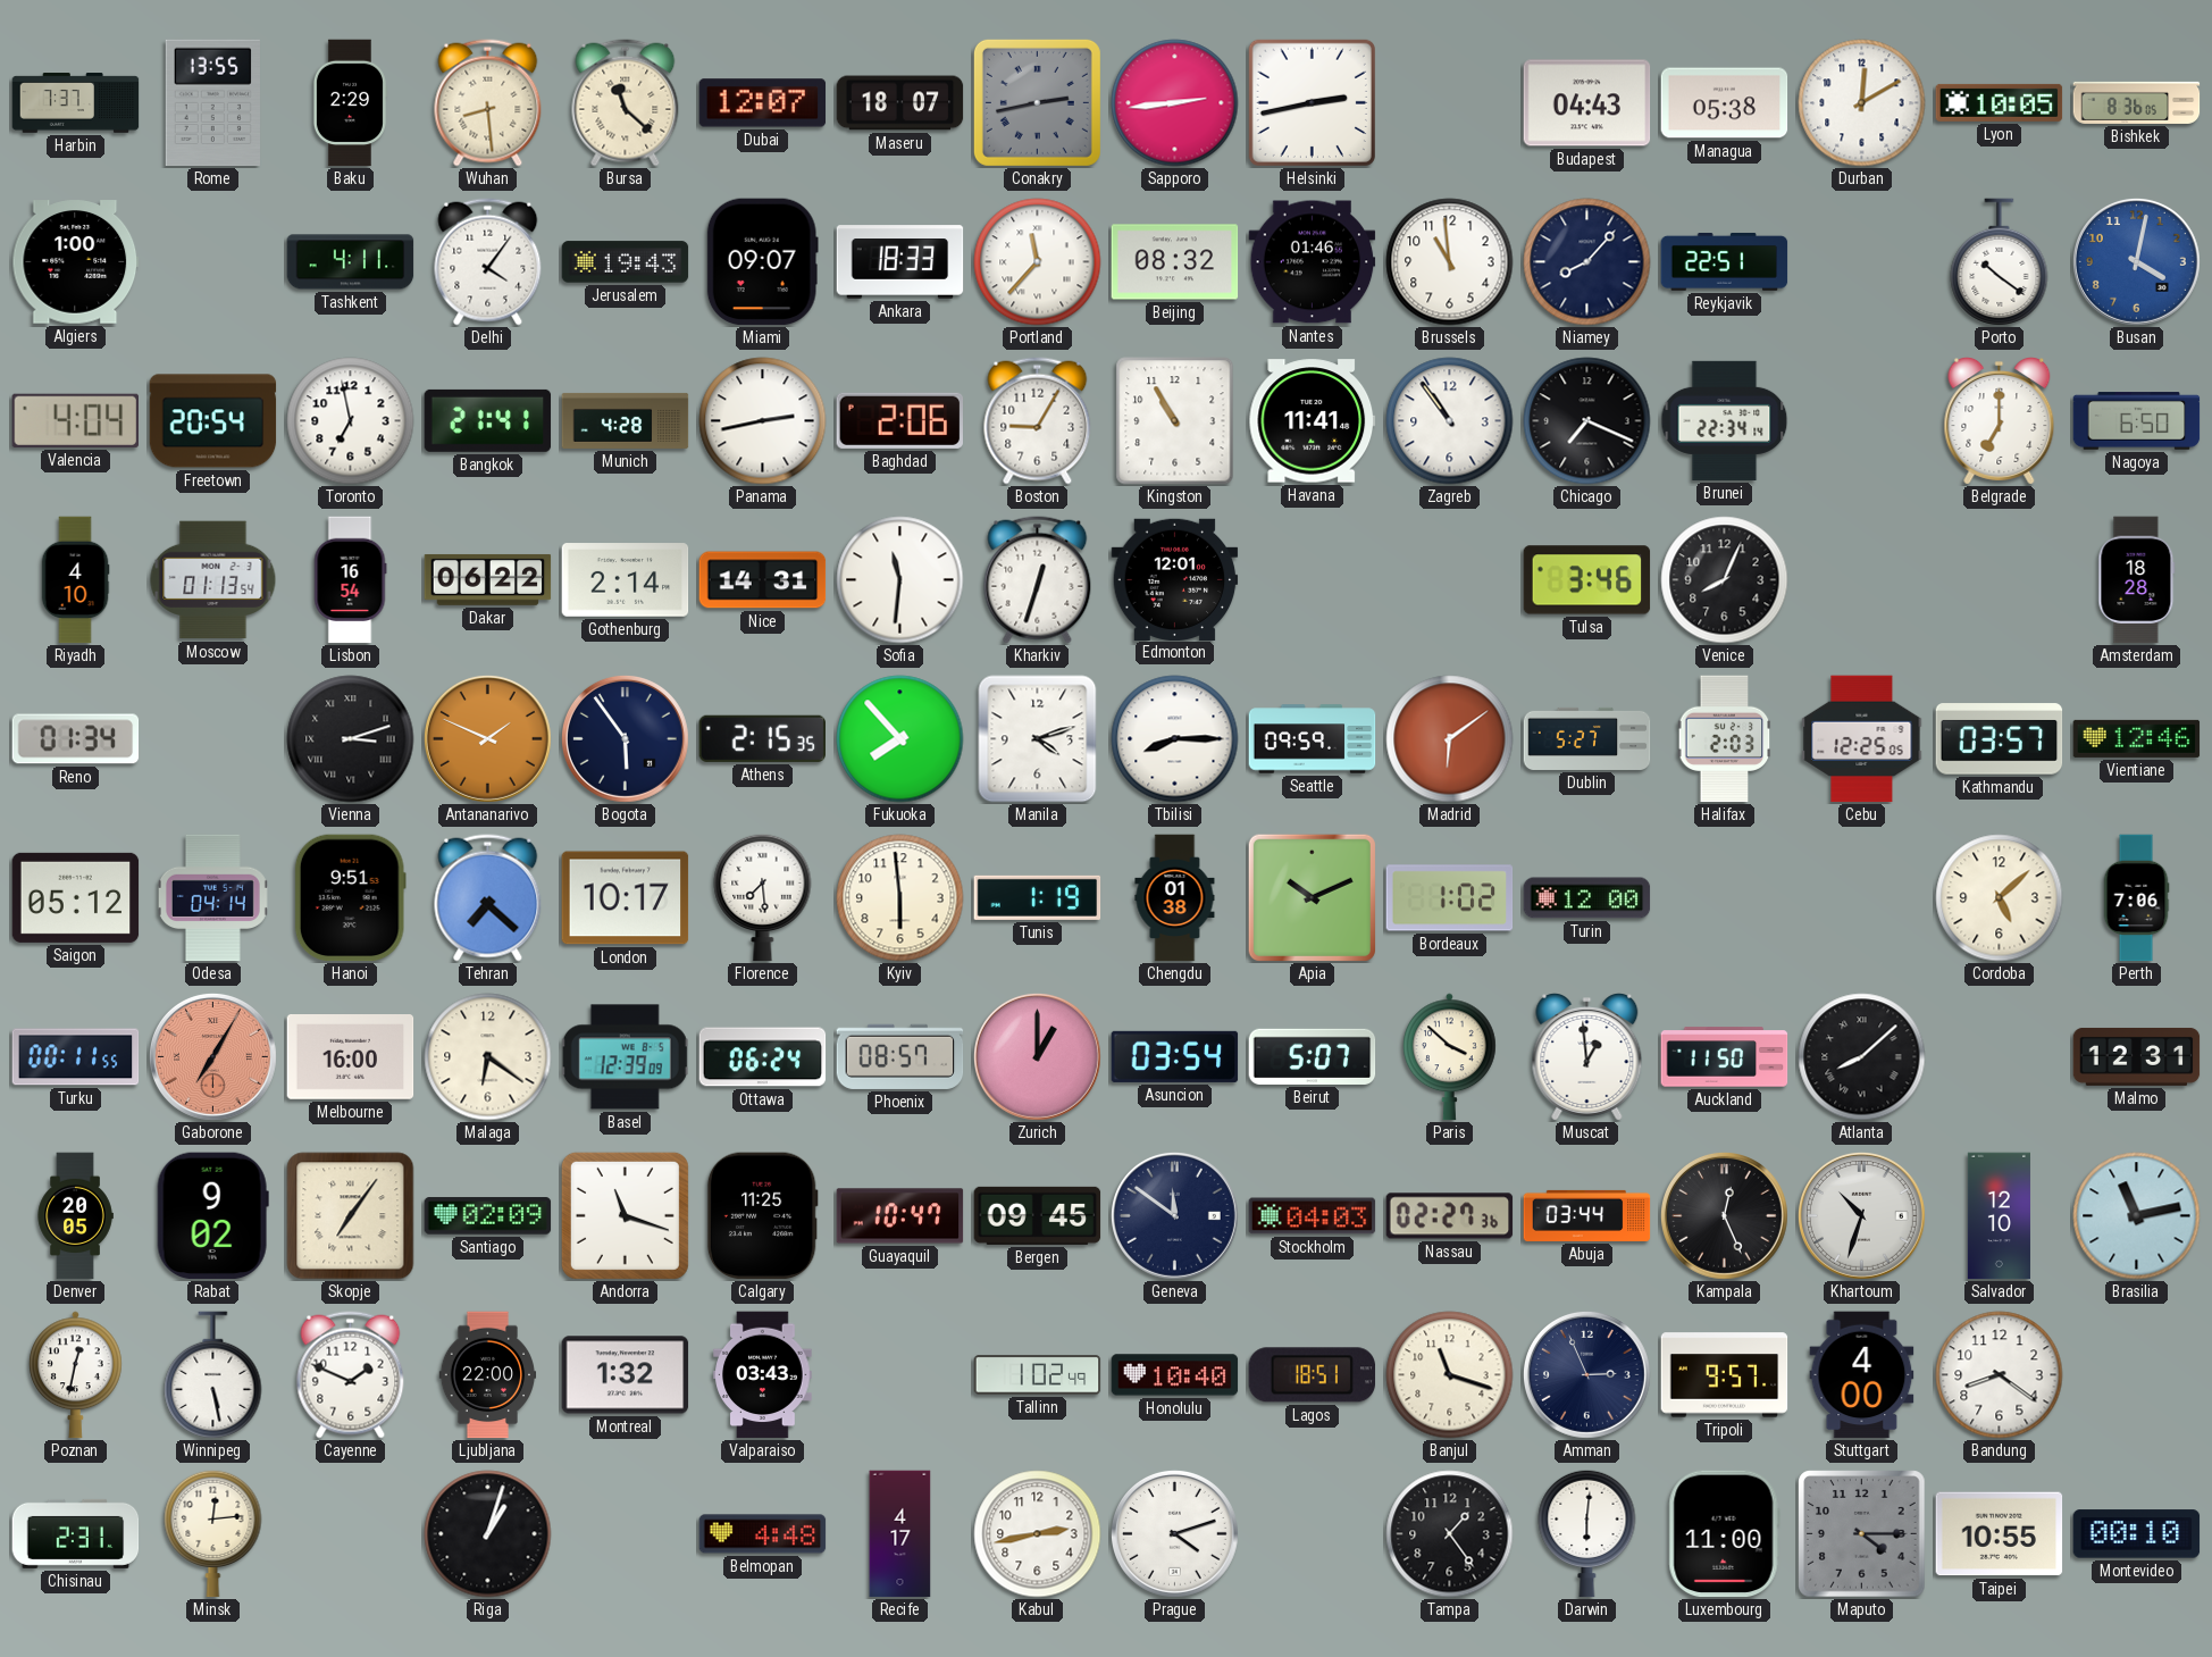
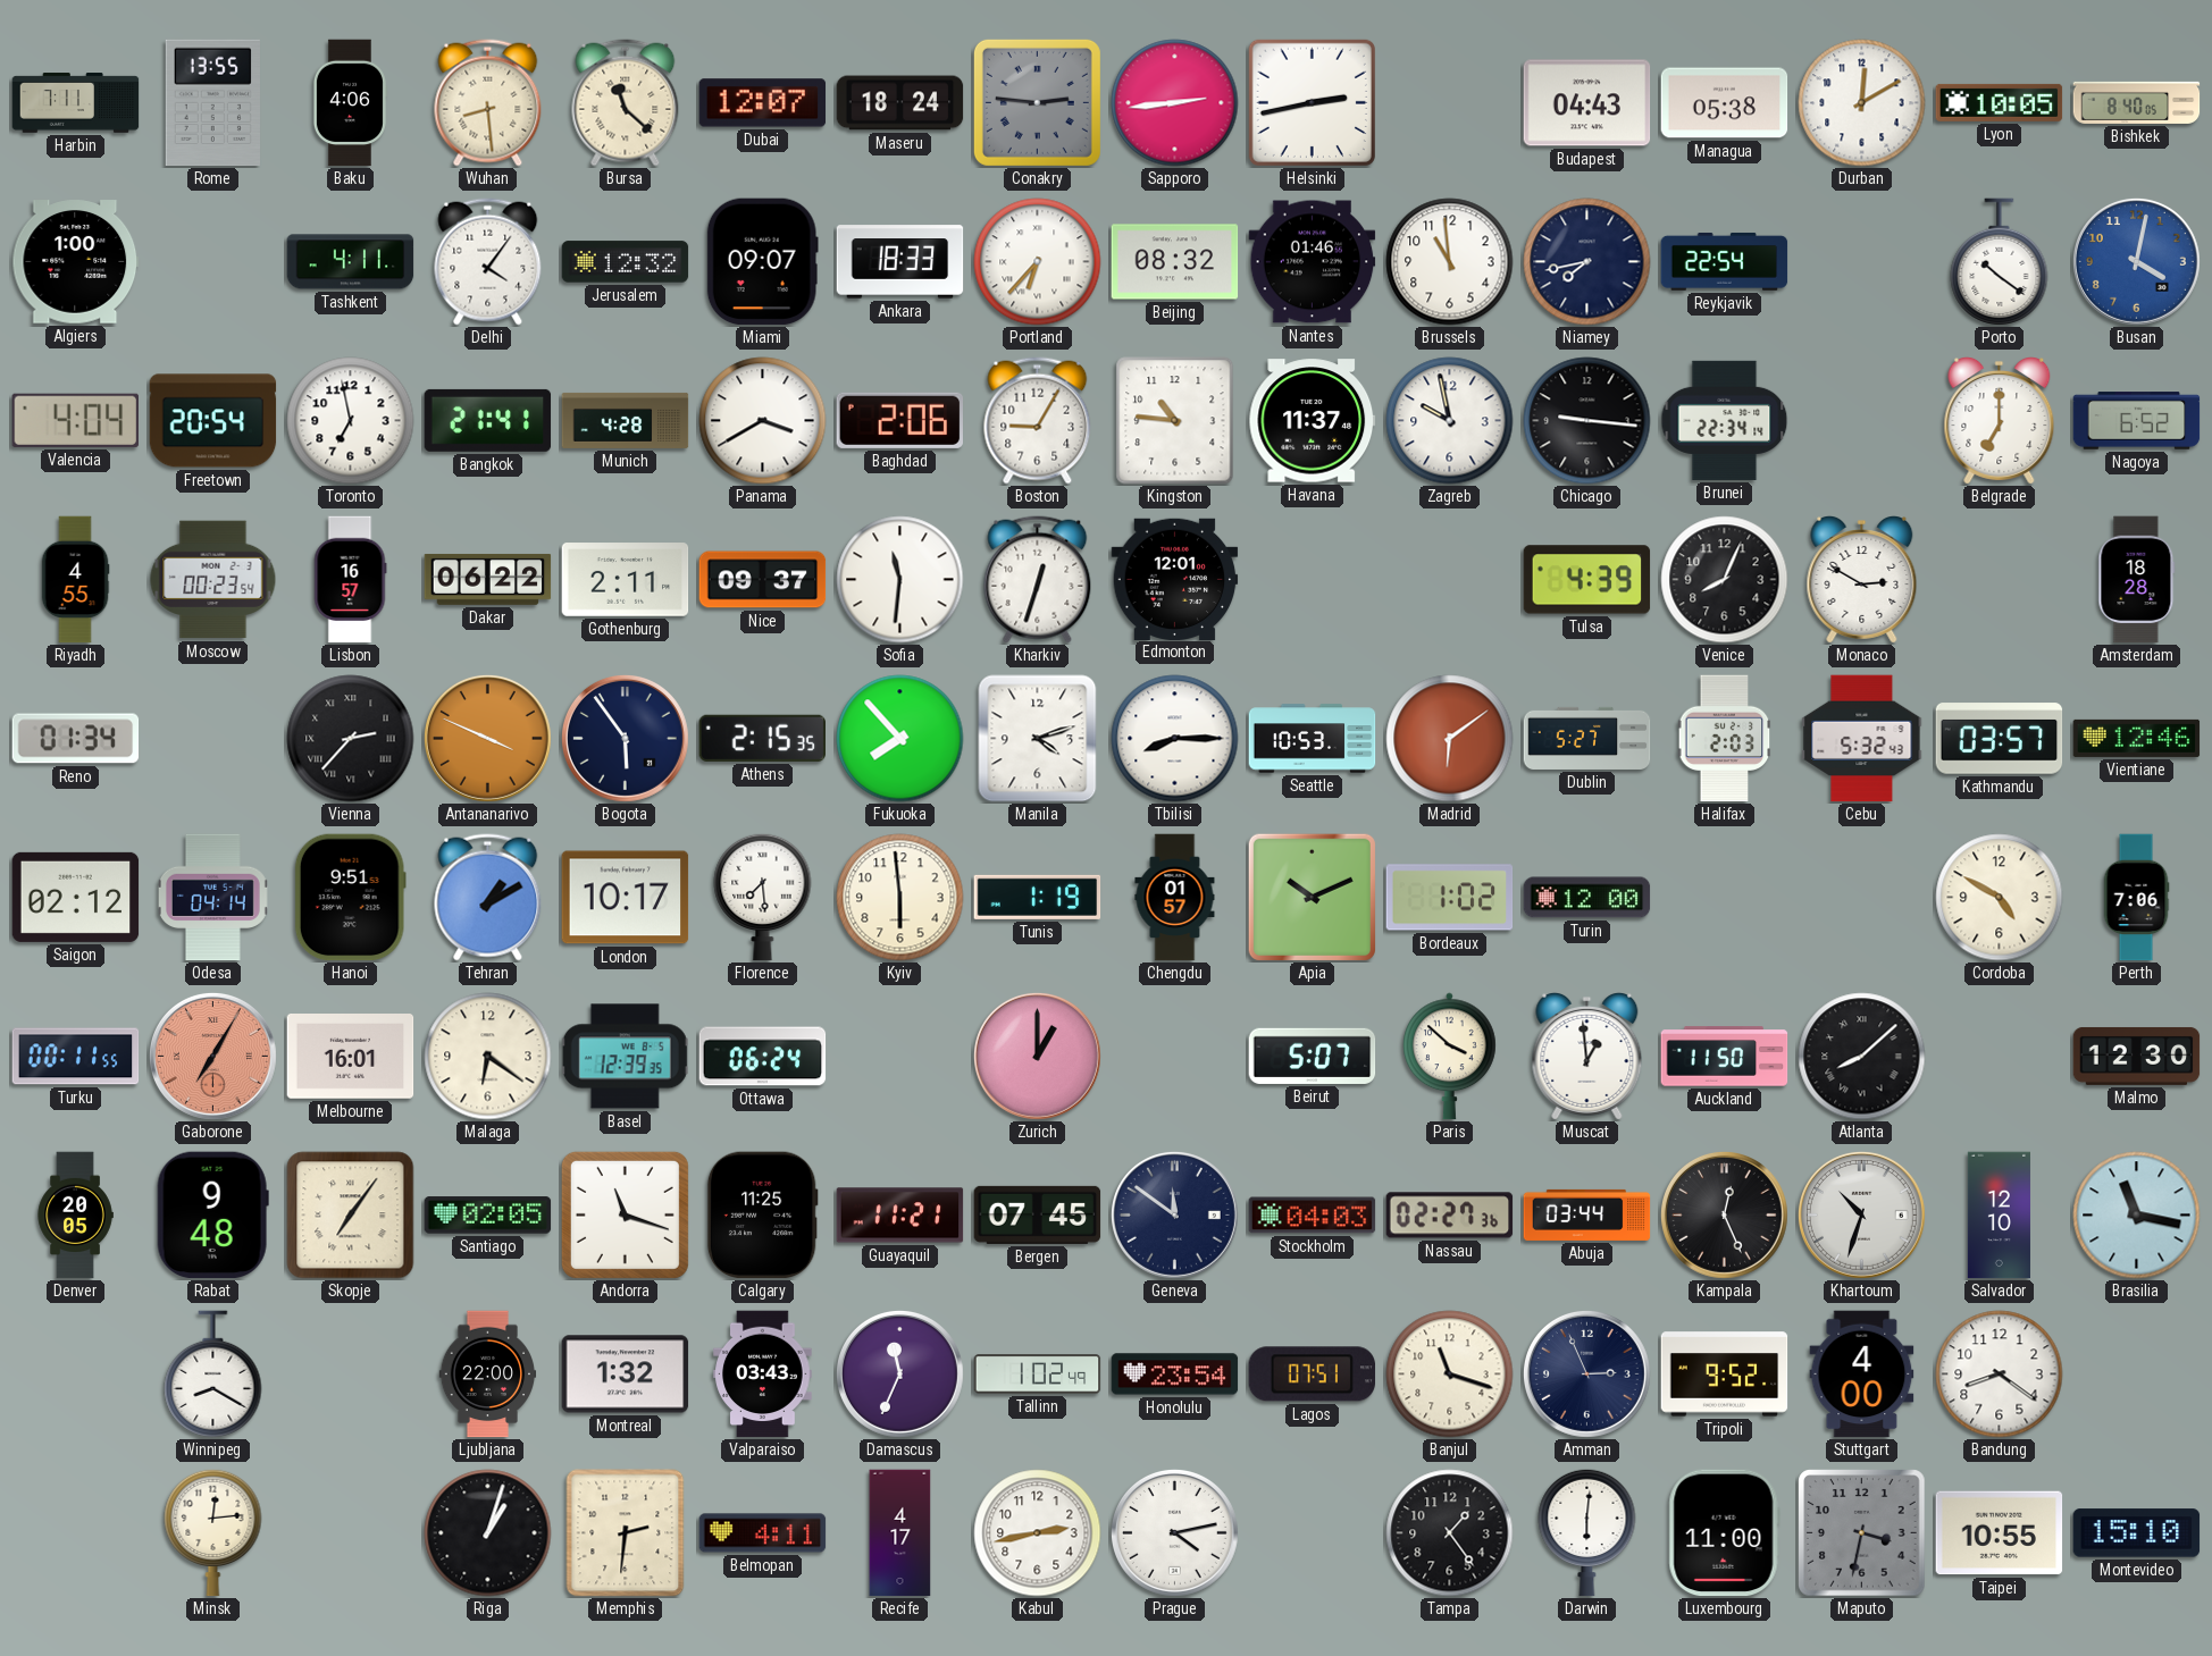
Harbin: 7:37 -> 7:11 (76, 103)
Baku: 2:29 -> 4:06 (350, 103)
Maseru: 18:07 -> 18:24 (900, 103)
Conakry: 2:43 -> 2:46 (1037, 102)
Bishkek: 8:36 -> 8:40 (2137, 102)
Jerusalem: 19:43 -> 12:32 (626, 262)
Portland: 11:37 -> 6:37 (1038, 262)
Niamey: 8:07 -> 7:43 (1587, 262)
Reykjavik: 22:51 -> 22:54 (1725, 261)
Panama: 2:43 -> 3:40 (763, 421)
Kingston: 10:55 -> 10:46 (1175, 421)
Havana: 11:41 -> 11:37 (1313, 421)
Zagreb: 10:54 -> 9:58 (1450, 421)
Chicago: 7:19 -> 9:16 (1587, 421)
Nagoya: 6:50 -> 6:52 (2137, 421)
Riyadh: 4:10 -> 4:55 (75, 580)
Moscow: 01:13 -> 00:23 (213, 580)
Lisbon: 16:54 -> 16:57 (350, 580)
Gothenburg: 2:14 -> 2:11 (626, 580)
Nice: 14:31 -> 09:37 (763, 580)
Tulsa: 3:46 -> 4:39 (1587, 580)
Monaco: none -> 2:50 (1862, 580)
Vienna: 3:12 -> 2:37 (351, 739)
Antananarivo: 1:49 -> 3:49 (487, 738)
Seattle: 09:59 -> 10:53 (1313, 739)
Cebu: 12:25 -> 5:32 (1862, 739)
Saigon: 05:12 -> 02:12 (76, 897)
Tehran: 7:22 -> 1:10 (488, 898)
Chengdu: 01:38 -> 01:57 (1175, 898)
Cordoba: 5:08 -> 4:50 (2000, 898)
Melbourne: 16:00 -> 16:01 (351, 1057)
Basel: 12:39:09 -> 12:39:35 (625, 1057)
Phoenix: 08:57 -> none (900, 1056)
Asuncion: 03:54 -> none (1175, 1056)
Malmo: 12:31 -> 12:30 (2137, 1056)
Rabat: 9:02 -> 9:48 (212, 1216)
Santiago: 02:09 -> 02:05 (488, 1216)
Guayaquil: 10:47 -> 11:21 (900, 1216)
Bergen: 09:45 -> 07:45 (1038, 1214)
Brasilia: 11:13 -> 11:17 (2137, 1216)
Poznan: 12:32 -> none (76, 1375)
Winnipeg: 5:28 -> 8:20 (213, 1373)
Cayenne: 1:49 -> none (351, 1375)
Damascus: none -> 11:34 (899, 1373)
Honolulu: 10:40 -> 23:54 (1175, 1375)
Lagos: 18:51 -> 07:51 (1313, 1375)
Tripoli: 9:57 -> 9:52 (1725, 1375)
Chisinau: 2:31 -> none (76, 1533)
Memphis: none -> 2:31 (626, 1533)
Belmopan: 4:48 -> 4:11 (763, 1533)
Prague: 4:12 -> 4:13 (1174, 1532)
Maputo: 4:15 -> 3:32 (1862, 1533)
Montevideo: 00:10 -> 15:10 (2137, 1533)
